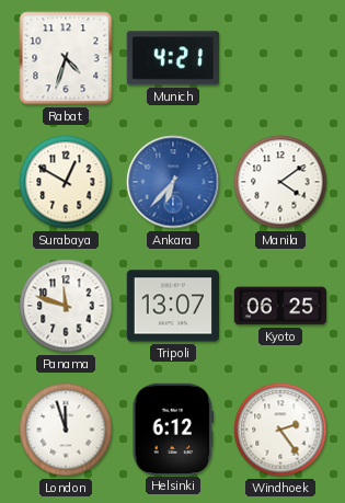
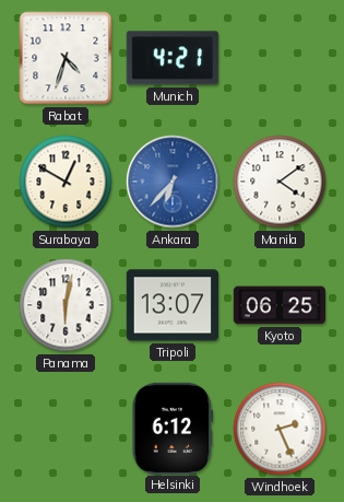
Panama: 11:48 -> 6:02 (66, 305)
London: 11:57 -> none (66, 430)
Windhoek: 2:24 -> 2:26 (280, 429)
